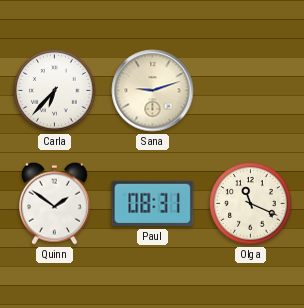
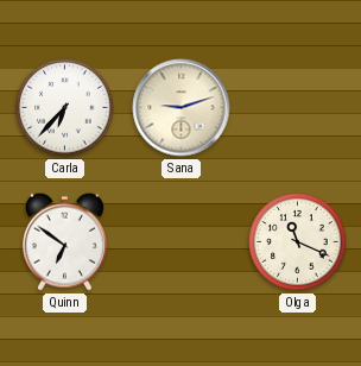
Quinn: 1:51 -> 6:51 (64, 241)
Paul: 08:31 -> none (153, 204)
